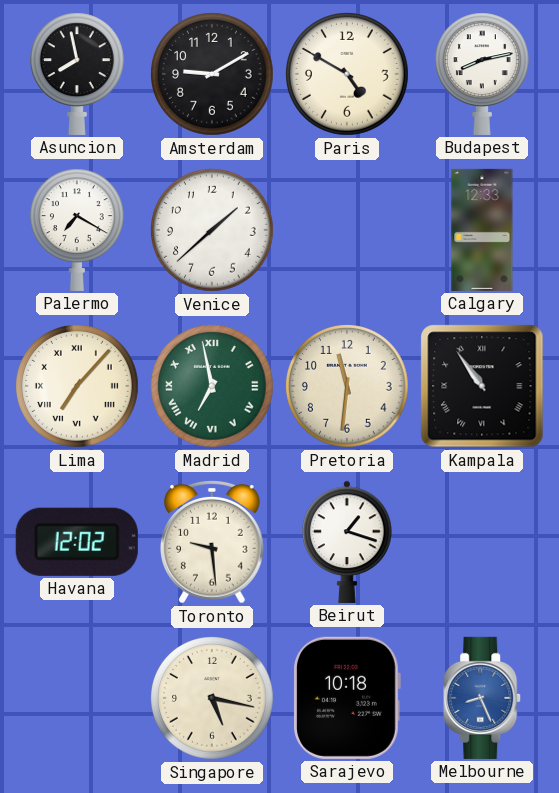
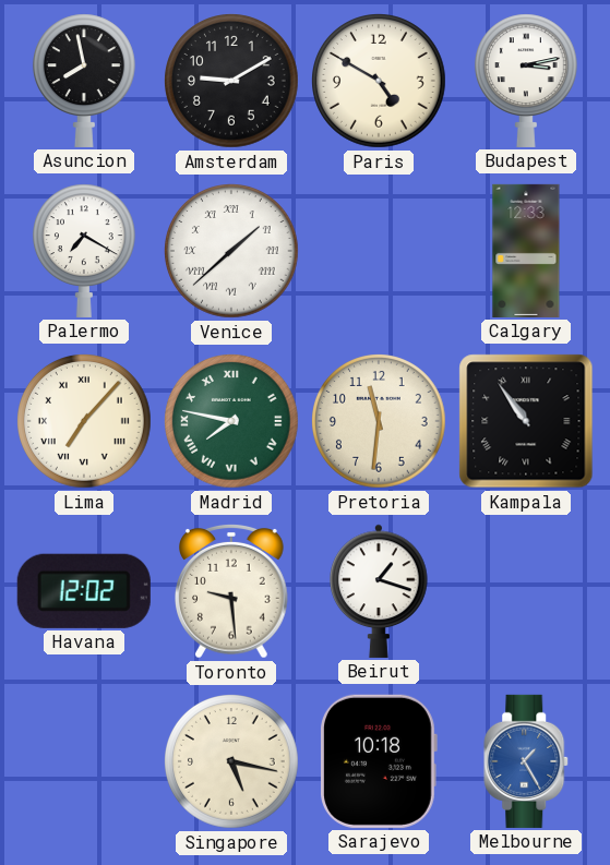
Budapest: 8:13 -> 3:13 (526, 81)
Venice numerals: Arabic -> Roman (232, 252)
Madrid: 6:58 -> 7:47 (232, 422)
Melbourne: 8:26 -> 1:25 (527, 761)
